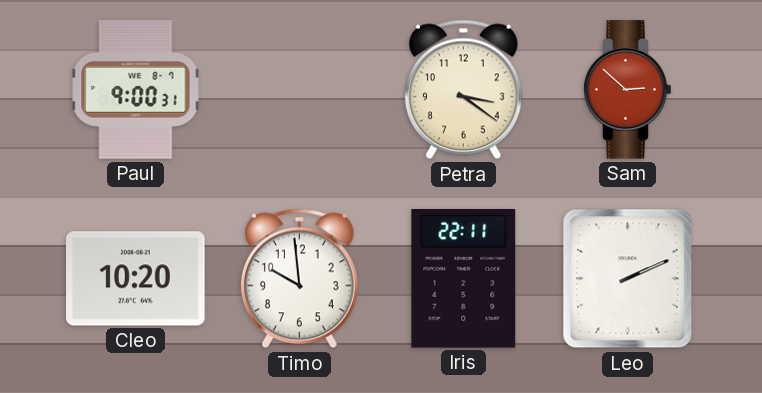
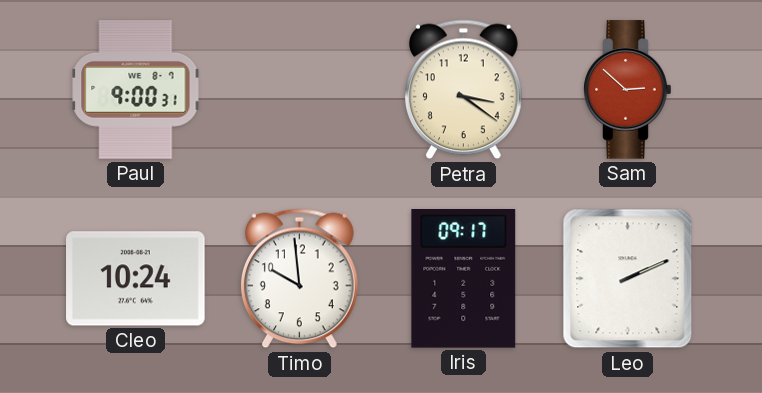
Cleo: 10:20 -> 10:24 (136, 279)
Iris: 22:11 -> 09:17 (464, 279)
